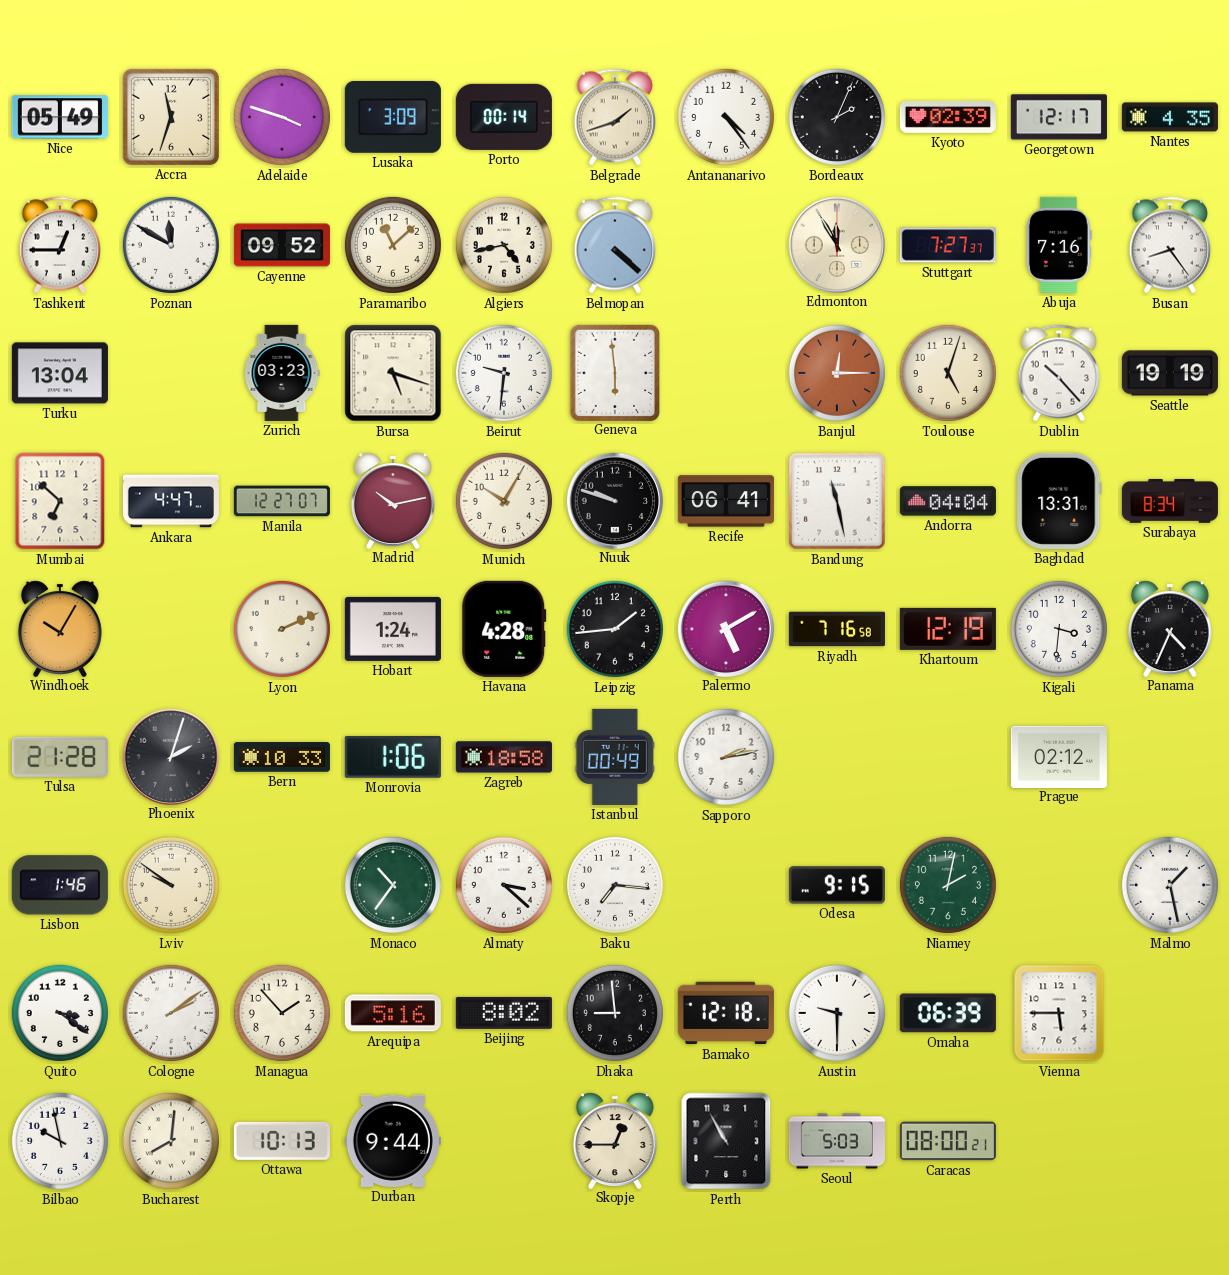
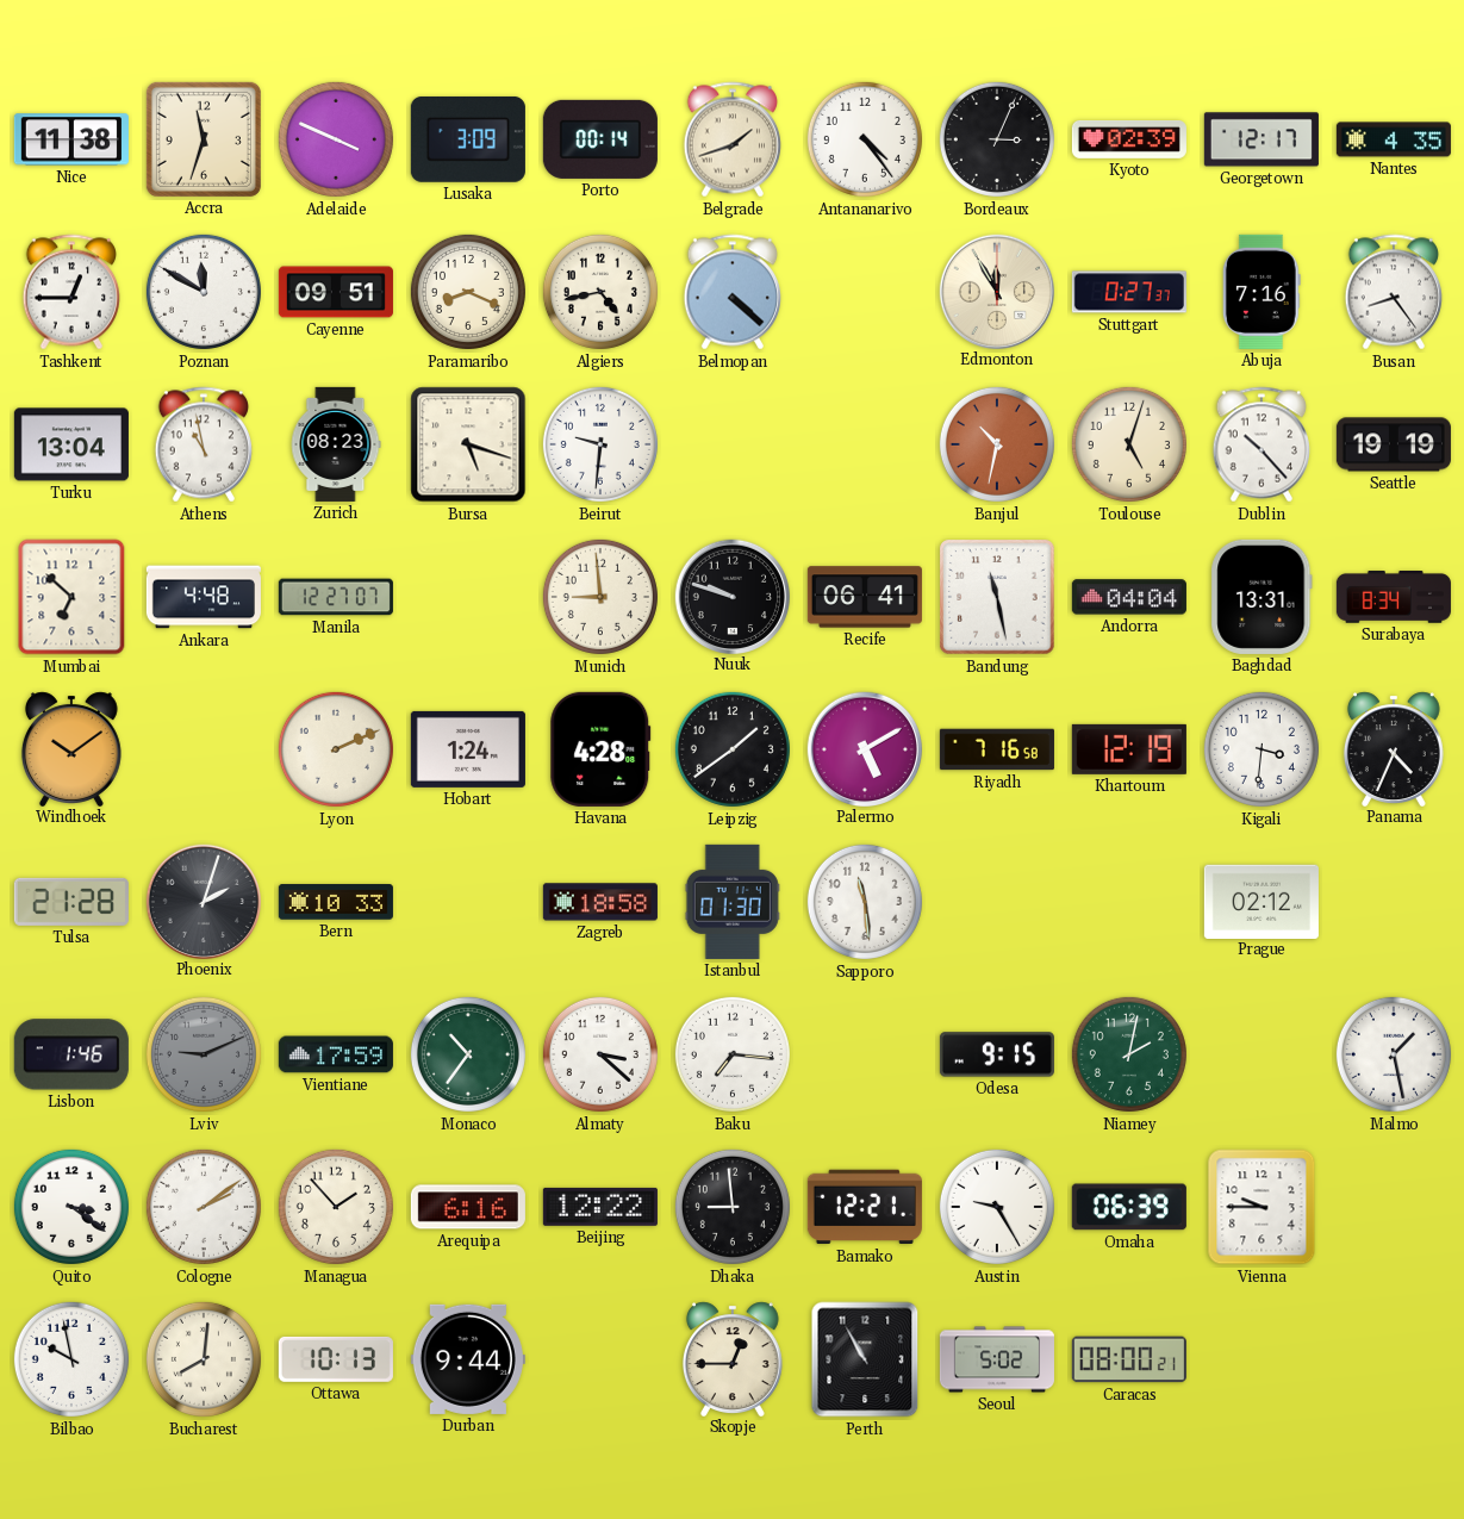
Nice: 05:49 -> 11:38 (71, 139)
Adelaide: 3:48 -> 3:49 (336, 139)
Bordeaux: 2:04 -> 3:04 (997, 139)
Cayenne: 09:52 -> 09:51 (336, 292)
Paramaribo: 11:08 -> 8:19 (468, 292)
Stuttgart: 7:27 -> 0:27 (1129, 292)
Athens: none -> 10:58 (203, 444)
Zurich: 03:23 -> 08:23 (336, 444)
Geneva: 5:59 -> none (614, 372)
Banjul: 12:15 -> 10:32 (997, 444)
Ankara: 4:47 -> 4:48 (204, 597)
Madrid: 10:13 -> none (393, 500)
Munich: 10:05 -> 8:59 (600, 597)
Windhoek: 10:05 -> 10:09 (71, 748)
Leipzig: 1:44 -> 1:39 (733, 749)
Monrovia: 1:06 -> none (393, 757)
Istanbul: 00:49 -> 01:30 (733, 902)
Sapporo: 2:13 -> 11:29 (865, 902)
Lviv: 9:51 -> 9:11 (204, 1054)
Lviv dial: cream -> grey (204, 1054)
Vientiane: none -> 17:59 (336, 1054)
Arequipa: 5:16 -> 6:16 (468, 1207)
Beijing: 8:02 -> 12:22 (600, 1207)
Bamako: 12:18 -> 12:21 (865, 1207)
Austin: 9:30 -> 9:25 (997, 1207)
Vienna: 5:45 -> 9:45 (1261, 1207)
Seoul: 5:03 -> 5:02 (997, 1359)
